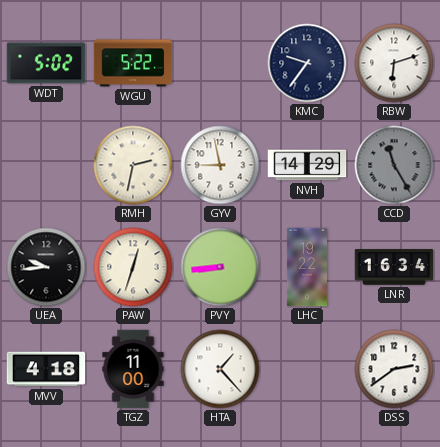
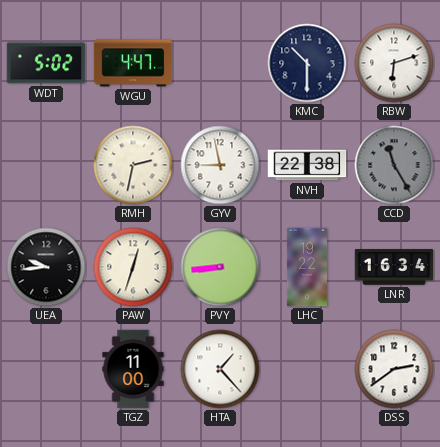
WGU: 5:22 -> 4:47 (133, 63)
KMC: 9:36 -> 10:30 (307, 63)
NVH: 14:29 -> 22:38 (307, 165)
MVV: 4:18 -> none (46, 369)
